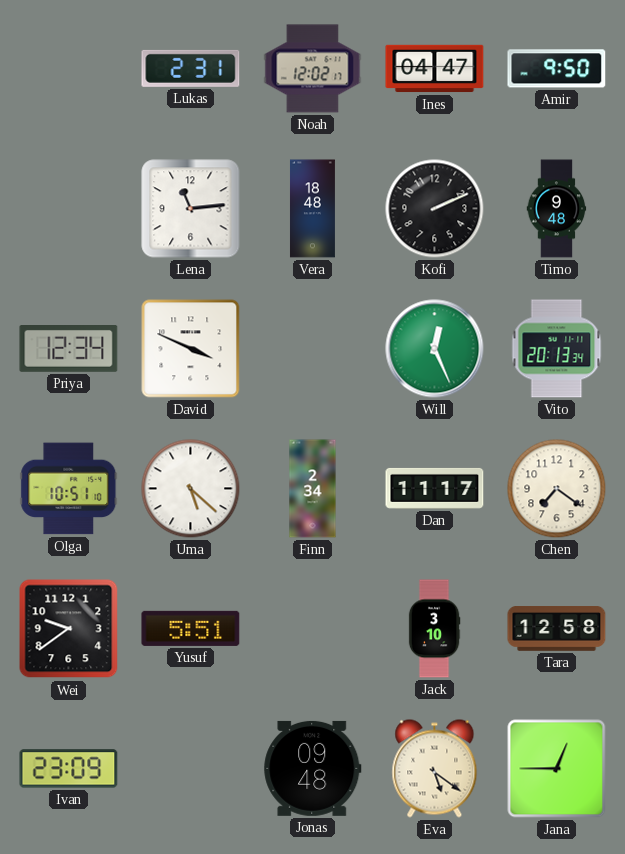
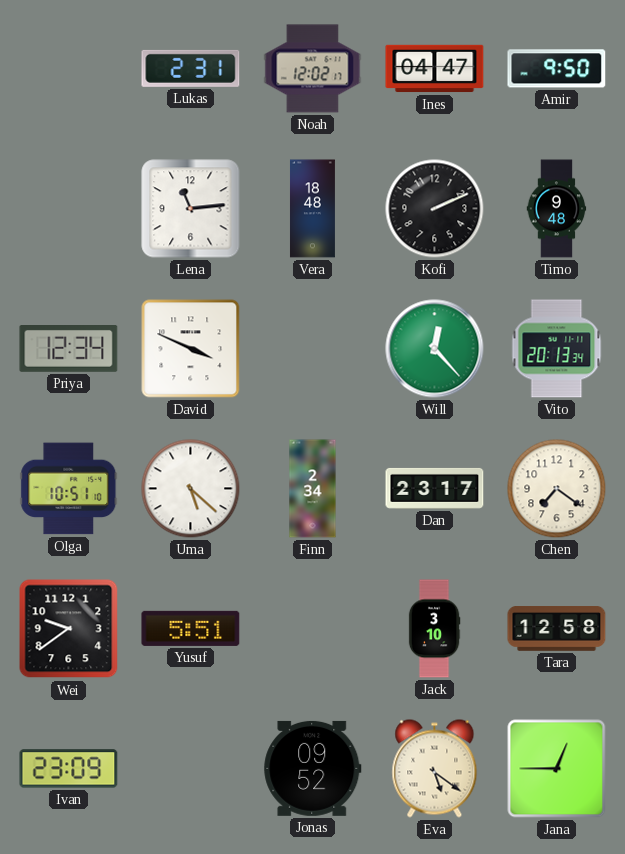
Will: 12:26 -> 12:23 (435, 349)
Dan: 11:17 -> 23:17 (435, 488)
Jonas: 09:48 -> 09:52 (313, 768)
